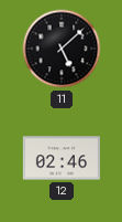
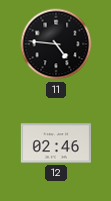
11: 5:08 -> 4:46 (56, 44)
